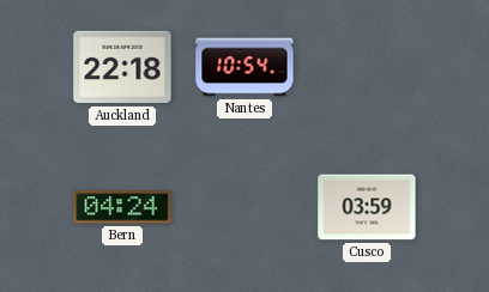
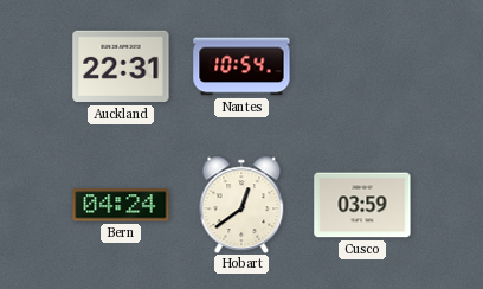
Auckland: 22:18 -> 22:31 (121, 66)
Hobart: none -> 12:39 (241, 204)
